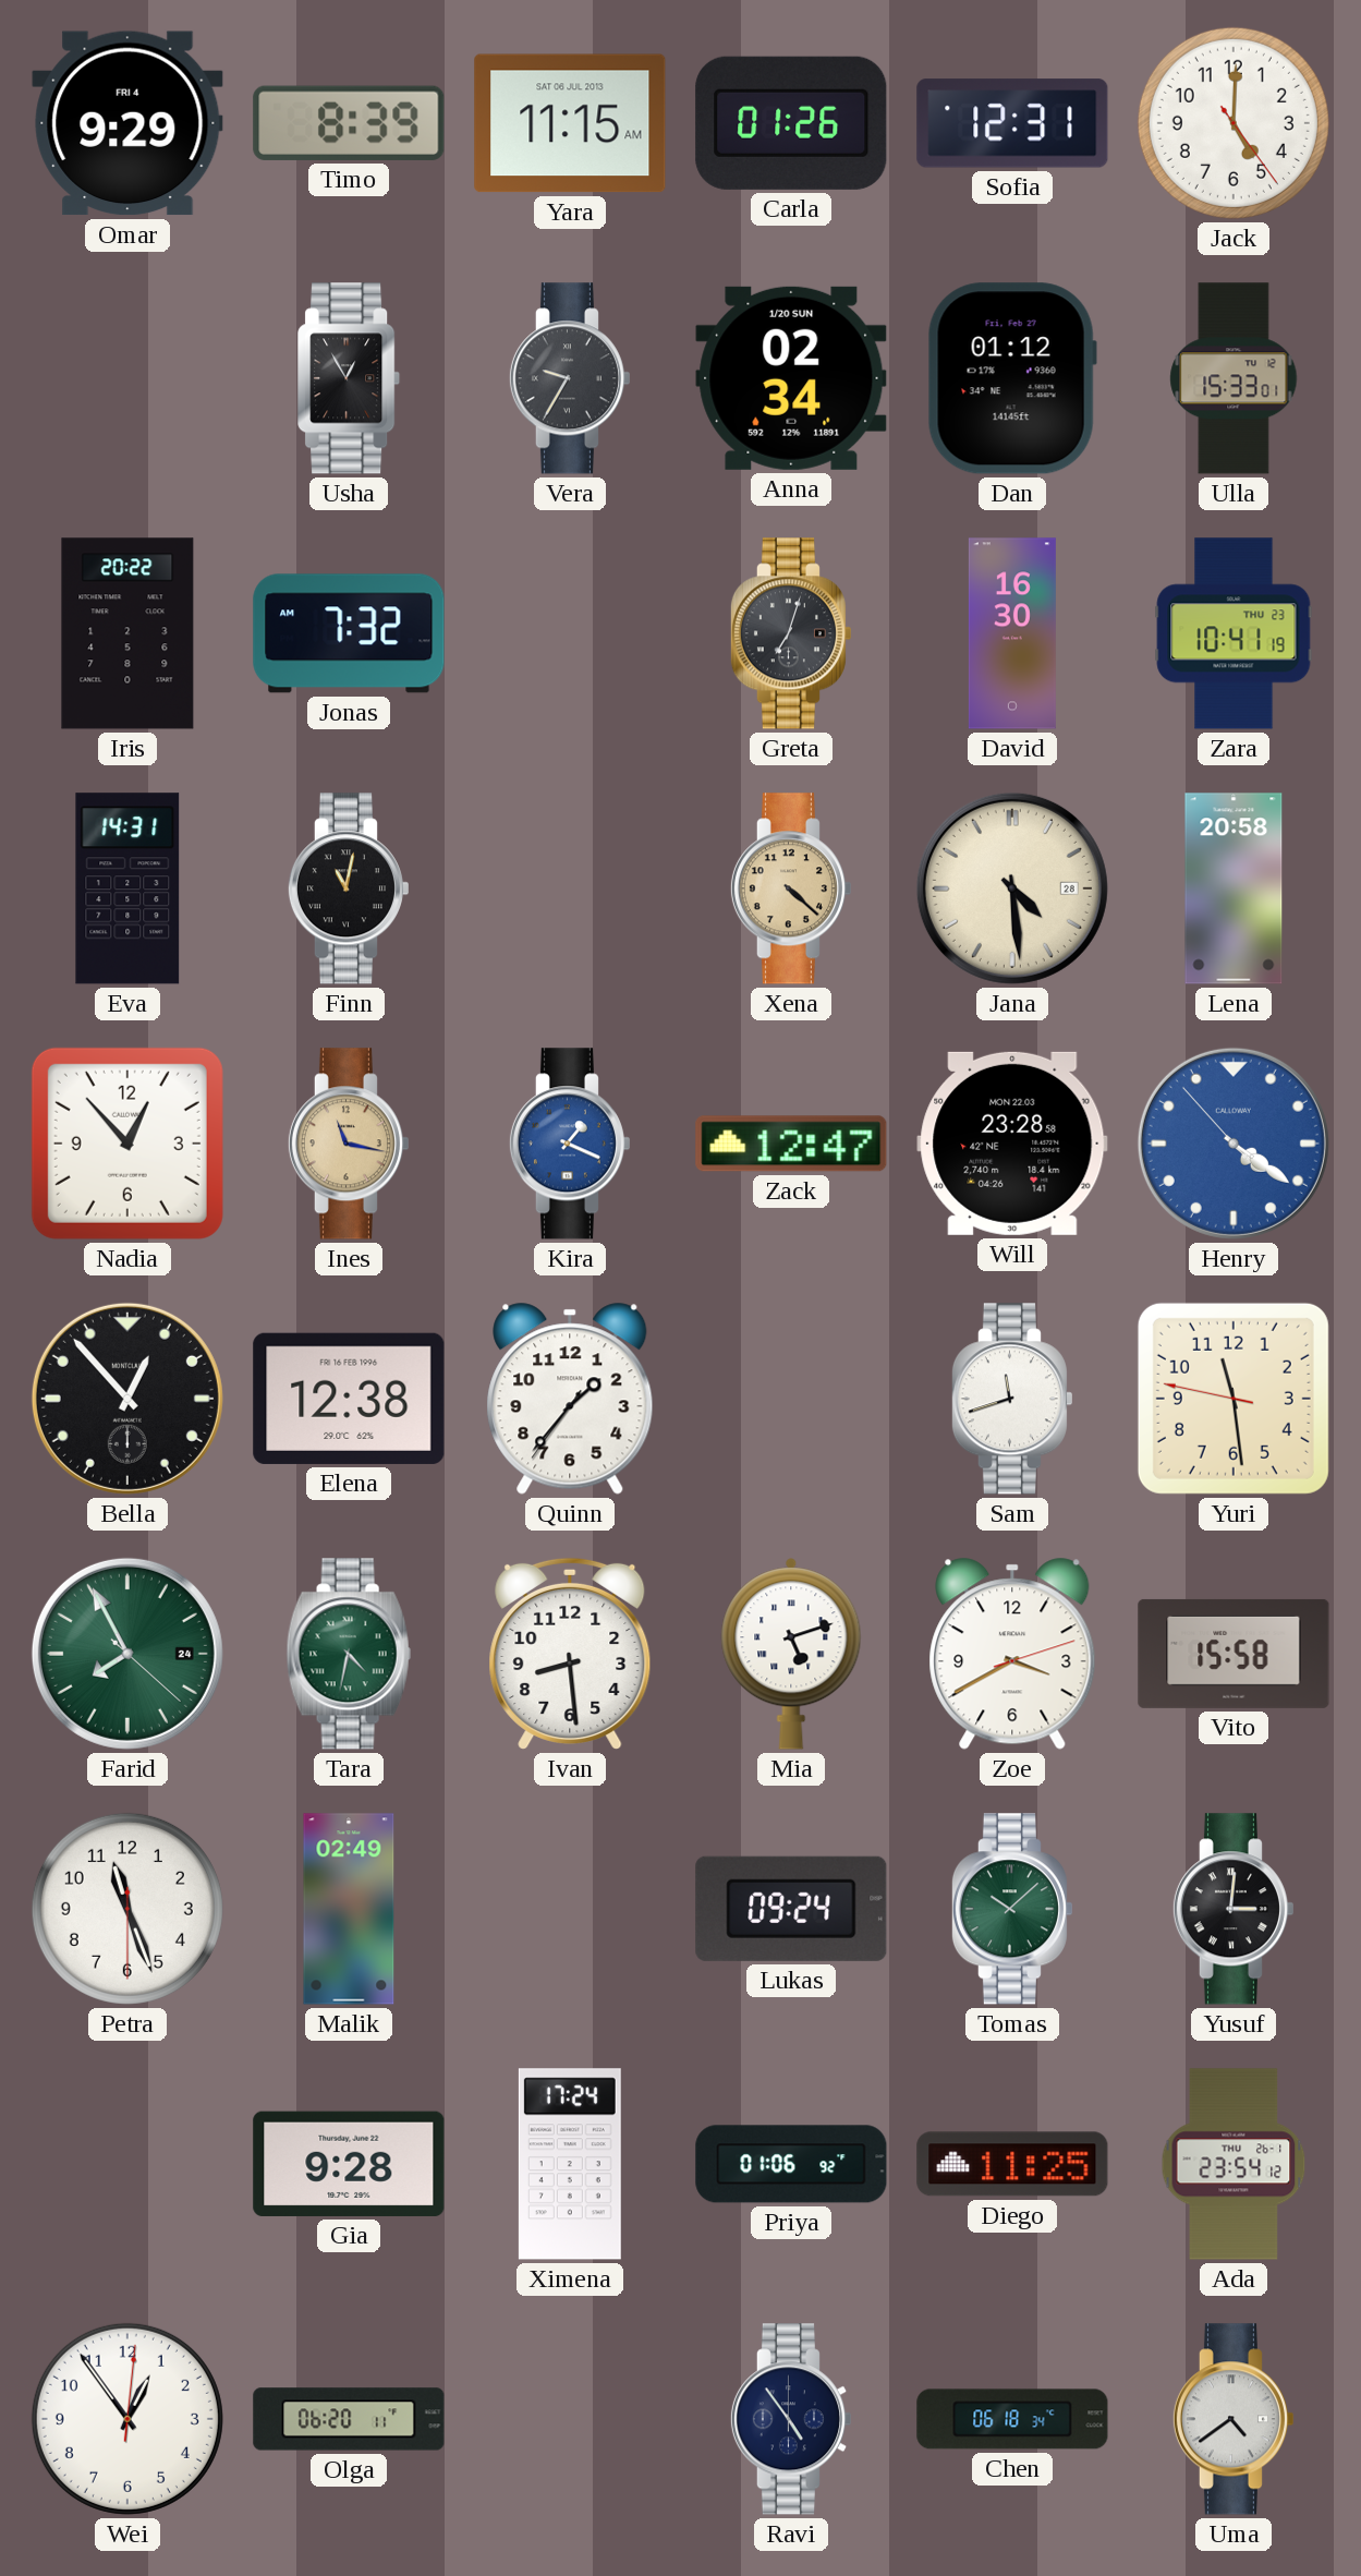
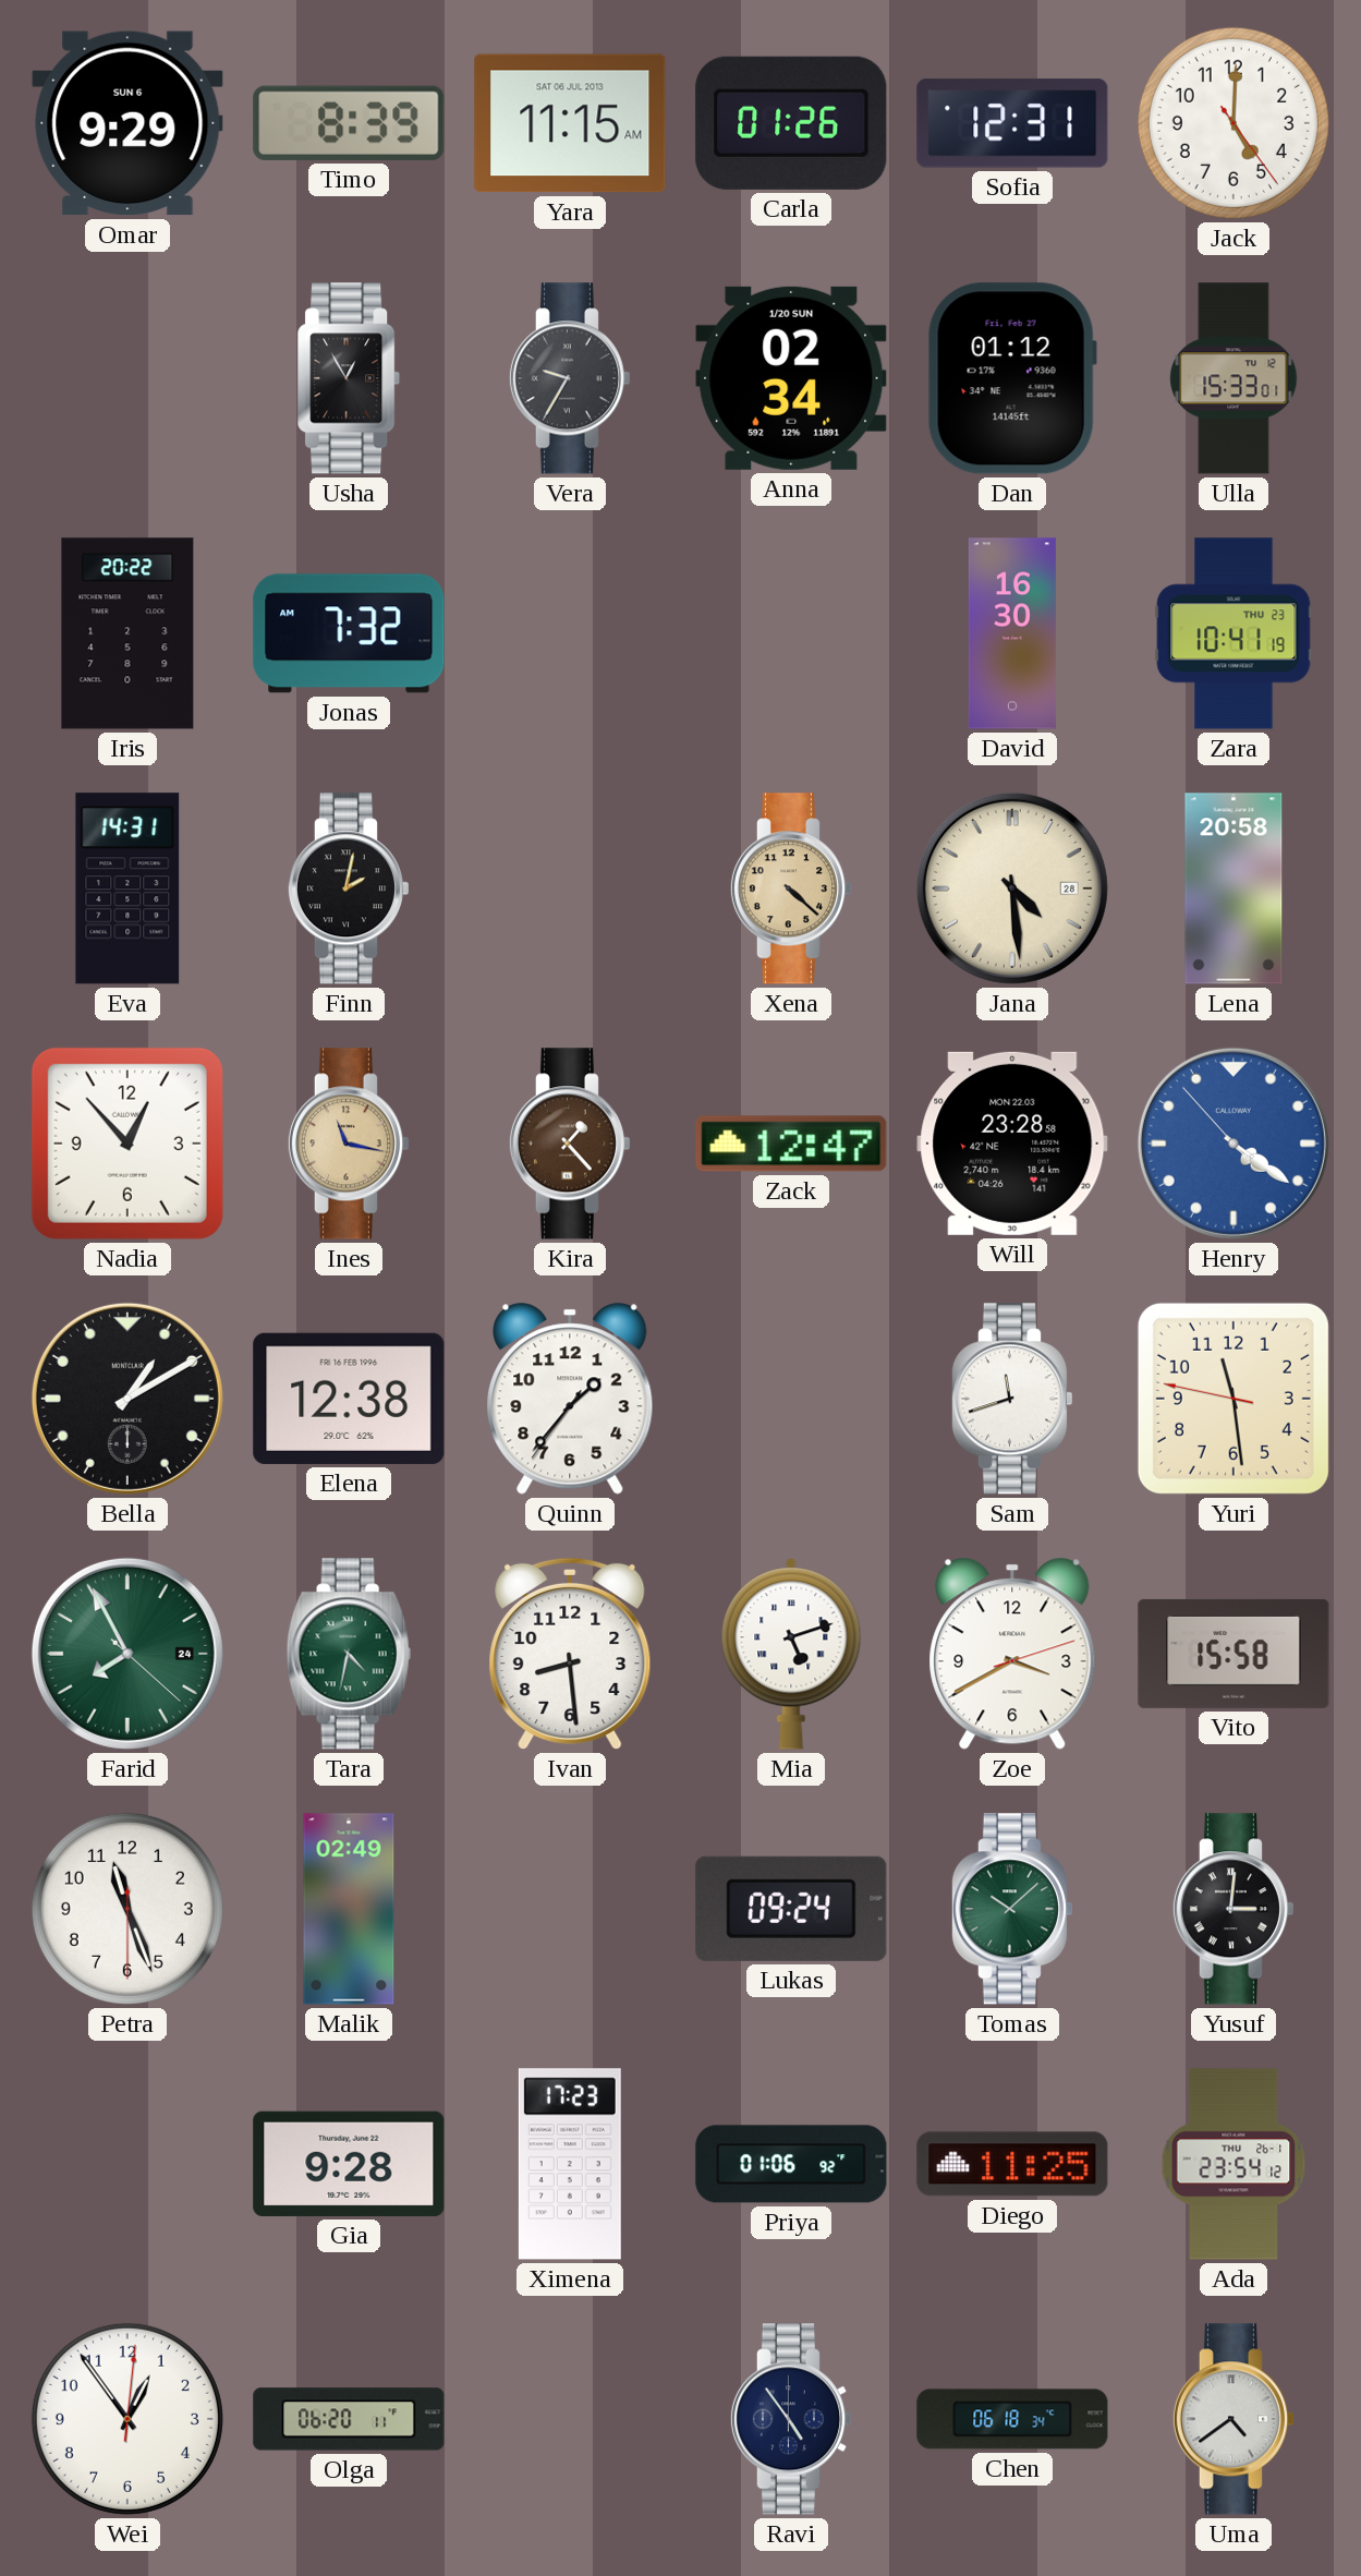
Omar date: FRI 4 -> SUN 6 (127, 123)
Greta: 7:03 -> none (790, 633)
Finn: 11:02 -> 2:02 (348, 888)
Kira: 1:19 -> 1:23 (569, 1144)
Kira dial: blue -> brown (569, 1144)
Bella: 12:53 -> 1:10 (127, 1399)
Ximena: 17:24 -> 17:23 (570, 2164)
